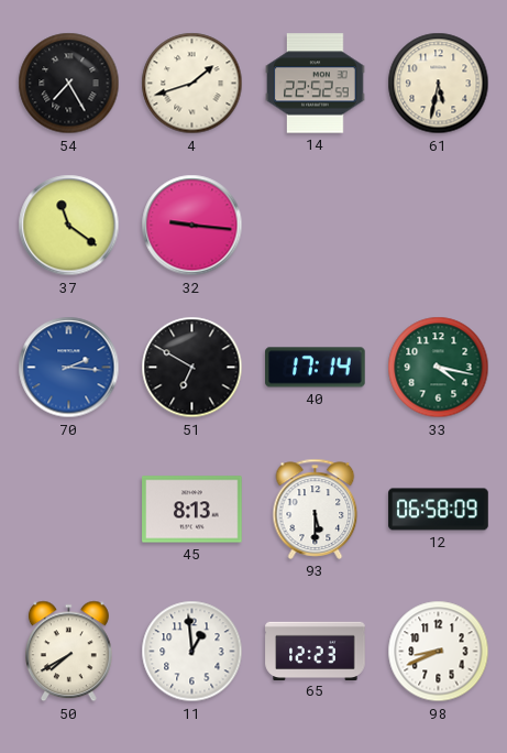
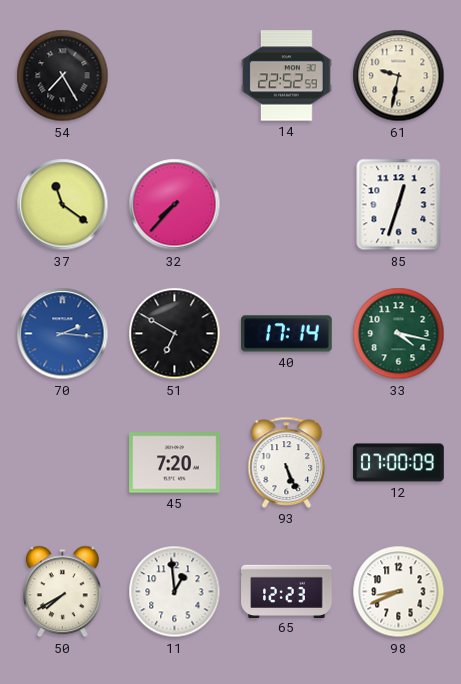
4: 1:42 -> none (192, 84)
61: 5:32 -> 9:32 (399, 76)
32: 9:16 -> 7:37 (175, 205)
85: none -> 12:33 (399, 205)
45: 8:13 -> 7:20 (175, 463)
93: 5:30 -> 5:26 (287, 462)
12: 06:58 -> 07:00 (399, 463)
